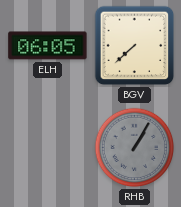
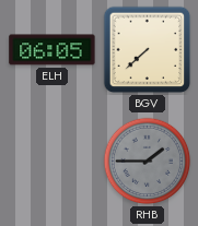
RHB: 1:05 -> 1:45 (148, 162)
